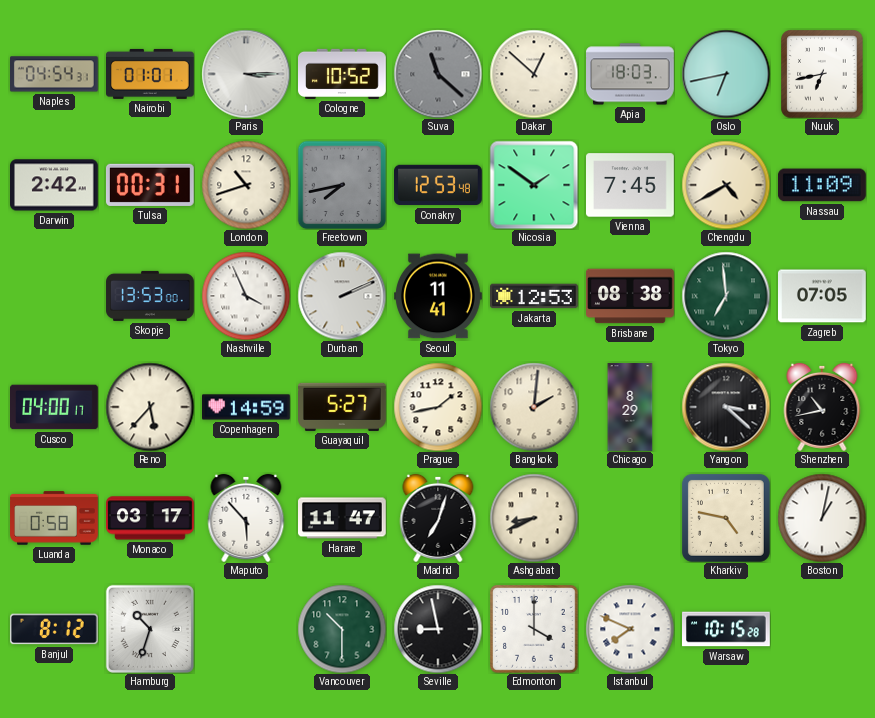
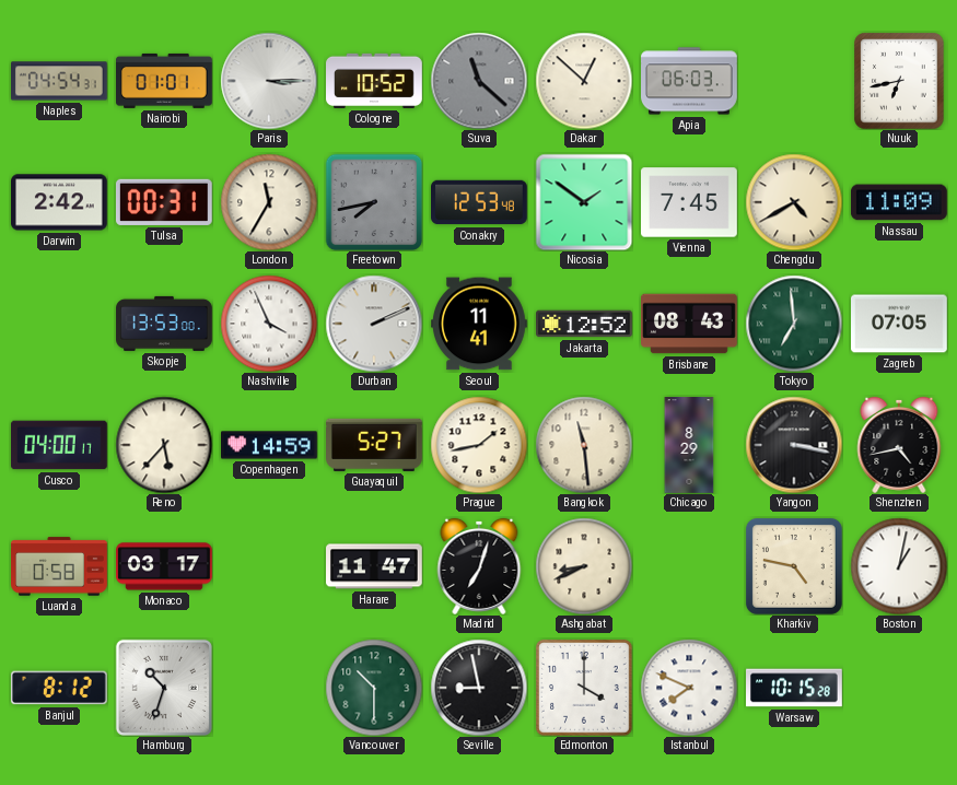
Apia: 18:03 -> 06:03 (690, 81)
Oslo: 6:43 -> none (726, 74)
London: 10:42 -> 11:35 (269, 202)
Jakarta: 12:53 -> 12:52 (585, 324)
Brisbane: 08:38 -> 08:43 (689, 324)
Bangkok: 2:01 -> 11:29 (584, 445)
Yangon: 3:22 -> 3:17 (794, 445)
Shenzhen: 10:43 -> 4:43 (899, 445)
Maputo: 5:53 -> none (246, 518)
